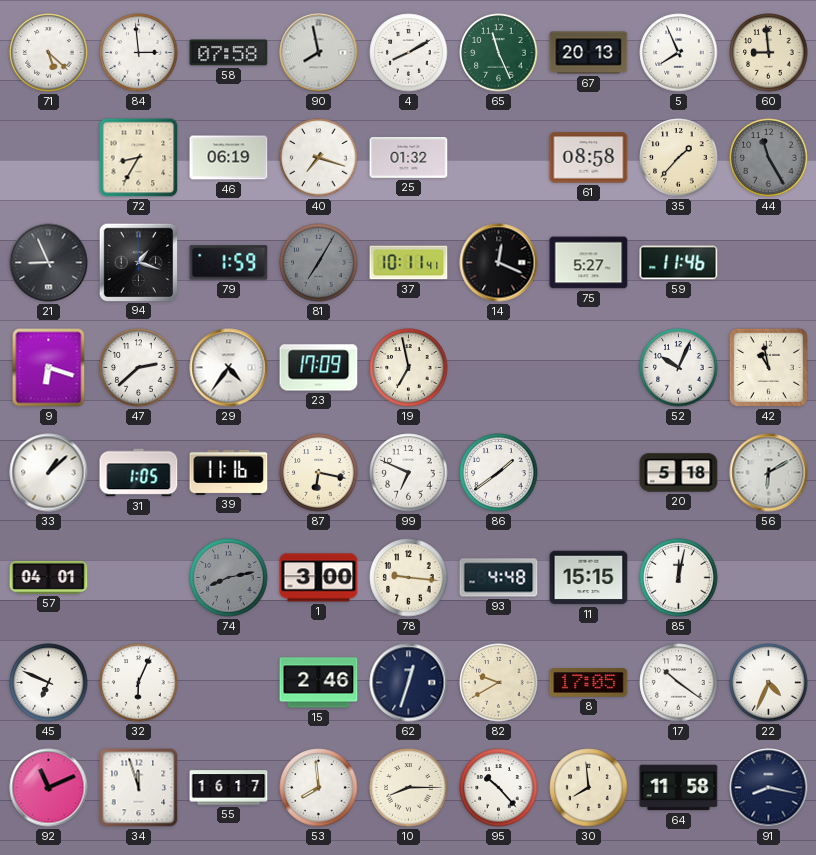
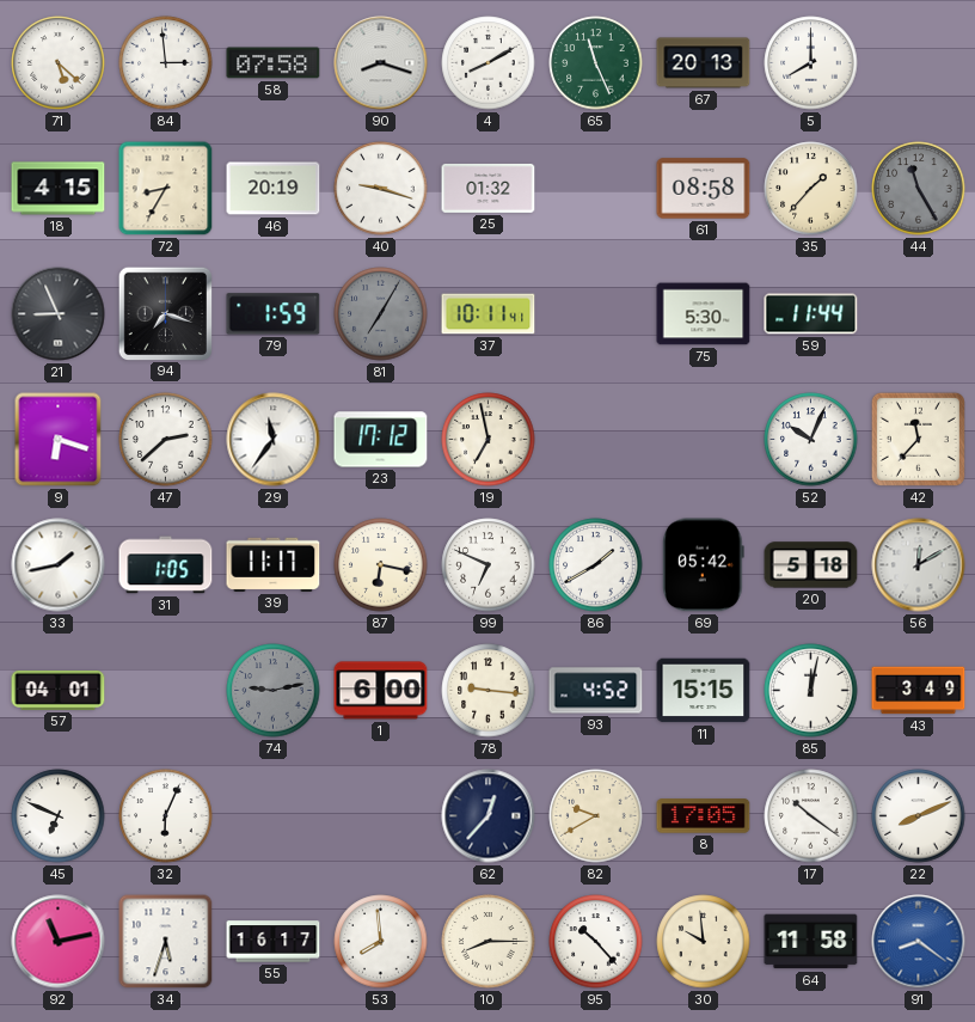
90: 7:58 -> 8:18 (381, 63)
5: 7:56 -> 8:00 (811, 63)
60: 8:59 -> none (769, 53)
18: none -> 4:15 (59, 189)
46: 06:19 -> 20:19 (274, 189)
40: 7:18 -> 9:18 (381, 189)
94: 1:18 -> 7:18 (165, 313)
14: 12:19 -> none (499, 263)
75: 5:27 -> 5:30 (704, 314)
59: 11:46 -> 11:44 (811, 314)
29: 4:36 -> 11:36 (274, 440)
23: 17:09 -> 17:12 (381, 440)
42: 10:58 -> 11:37 (918, 439)
33: 1:08 -> 1:43 (59, 565)
39: 11:16 -> 11:17 (274, 564)
86: 1:39 -> 1:40 (596, 565)
69: none -> 05:42 (703, 565)
56: 6:10 -> 12:10 (919, 565)
74: 8:13 -> 9:13 (274, 691)
1: 3:00 -> 6:00 (381, 691)
93: 4:48 -> 4:52 (596, 691)
43: none -> 3:49 (919, 691)
15: 2:46 -> none (319, 683)
62: 12:33 -> 12:37 (489, 816)
22: 4:34 -> 8:11 (919, 816)
92: 11:11 -> 11:13 (59, 942)
34: 11:57 -> 5:33 (166, 942)
30: 7:59 -> 9:59 (704, 942)
91: 8:17 -> 8:21 (919, 942)
91 dial: navy -> blue (919, 942)
